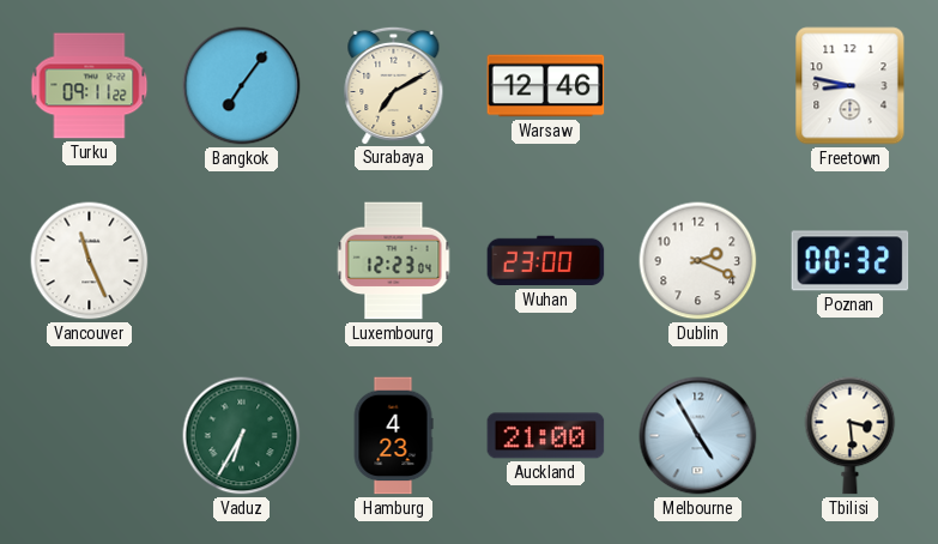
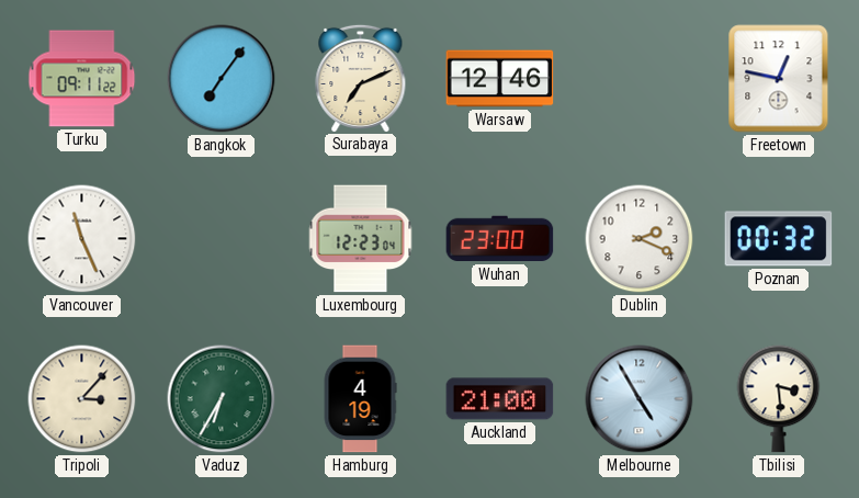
Surabaya: 7:10 -> 7:11 (361, 78)
Freetown: 8:47 -> 12:47 (779, 79)
Tripoli: none -> 3:07 (82, 399)
Hamburg: 4:23 -> 4:19 (360, 399)
